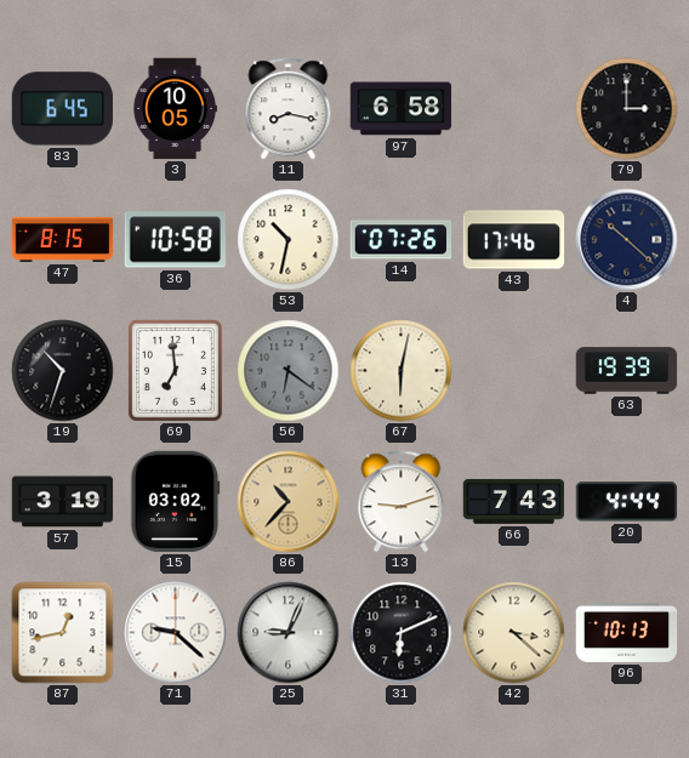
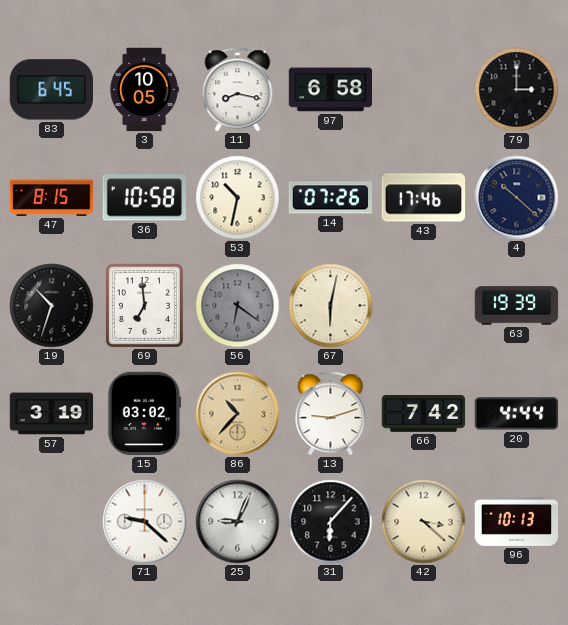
66: 7:43 -> 7:42 (424, 413)
87: 12:43 -> none (63, 633)
31: 6:11 -> 6:07 (331, 522)
